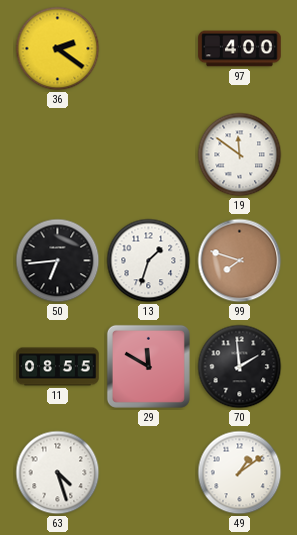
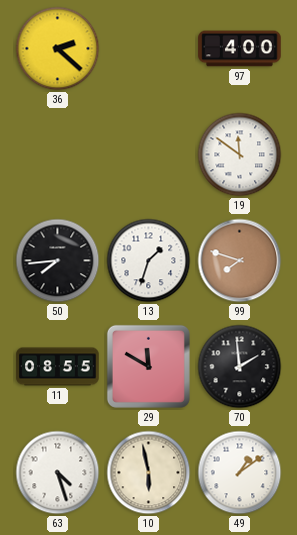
36: 2:21 -> 2:22 (58, 49)
50: 6:44 -> 7:44 (58, 261)
10: none -> 5:58 (149, 473)
